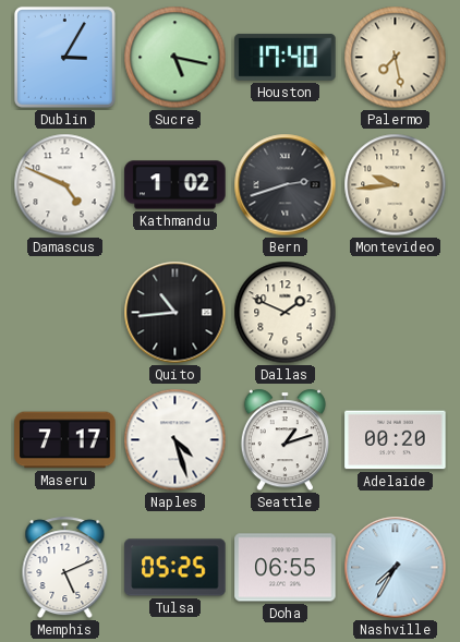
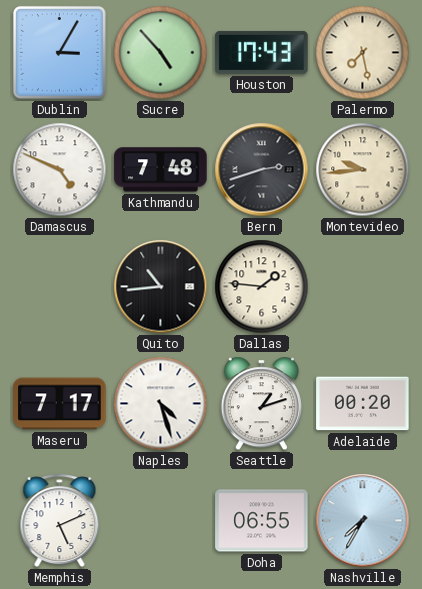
Sucre: 5:17 -> 4:53 (161, 53)
Houston: 17:40 -> 17:43 (262, 52)
Kathmandu: 1:02 -> 7:48 (161, 170)
Dallas: 1:49 -> 1:46 (262, 287)
Tulsa: 05:25 -> none (175, 568)
